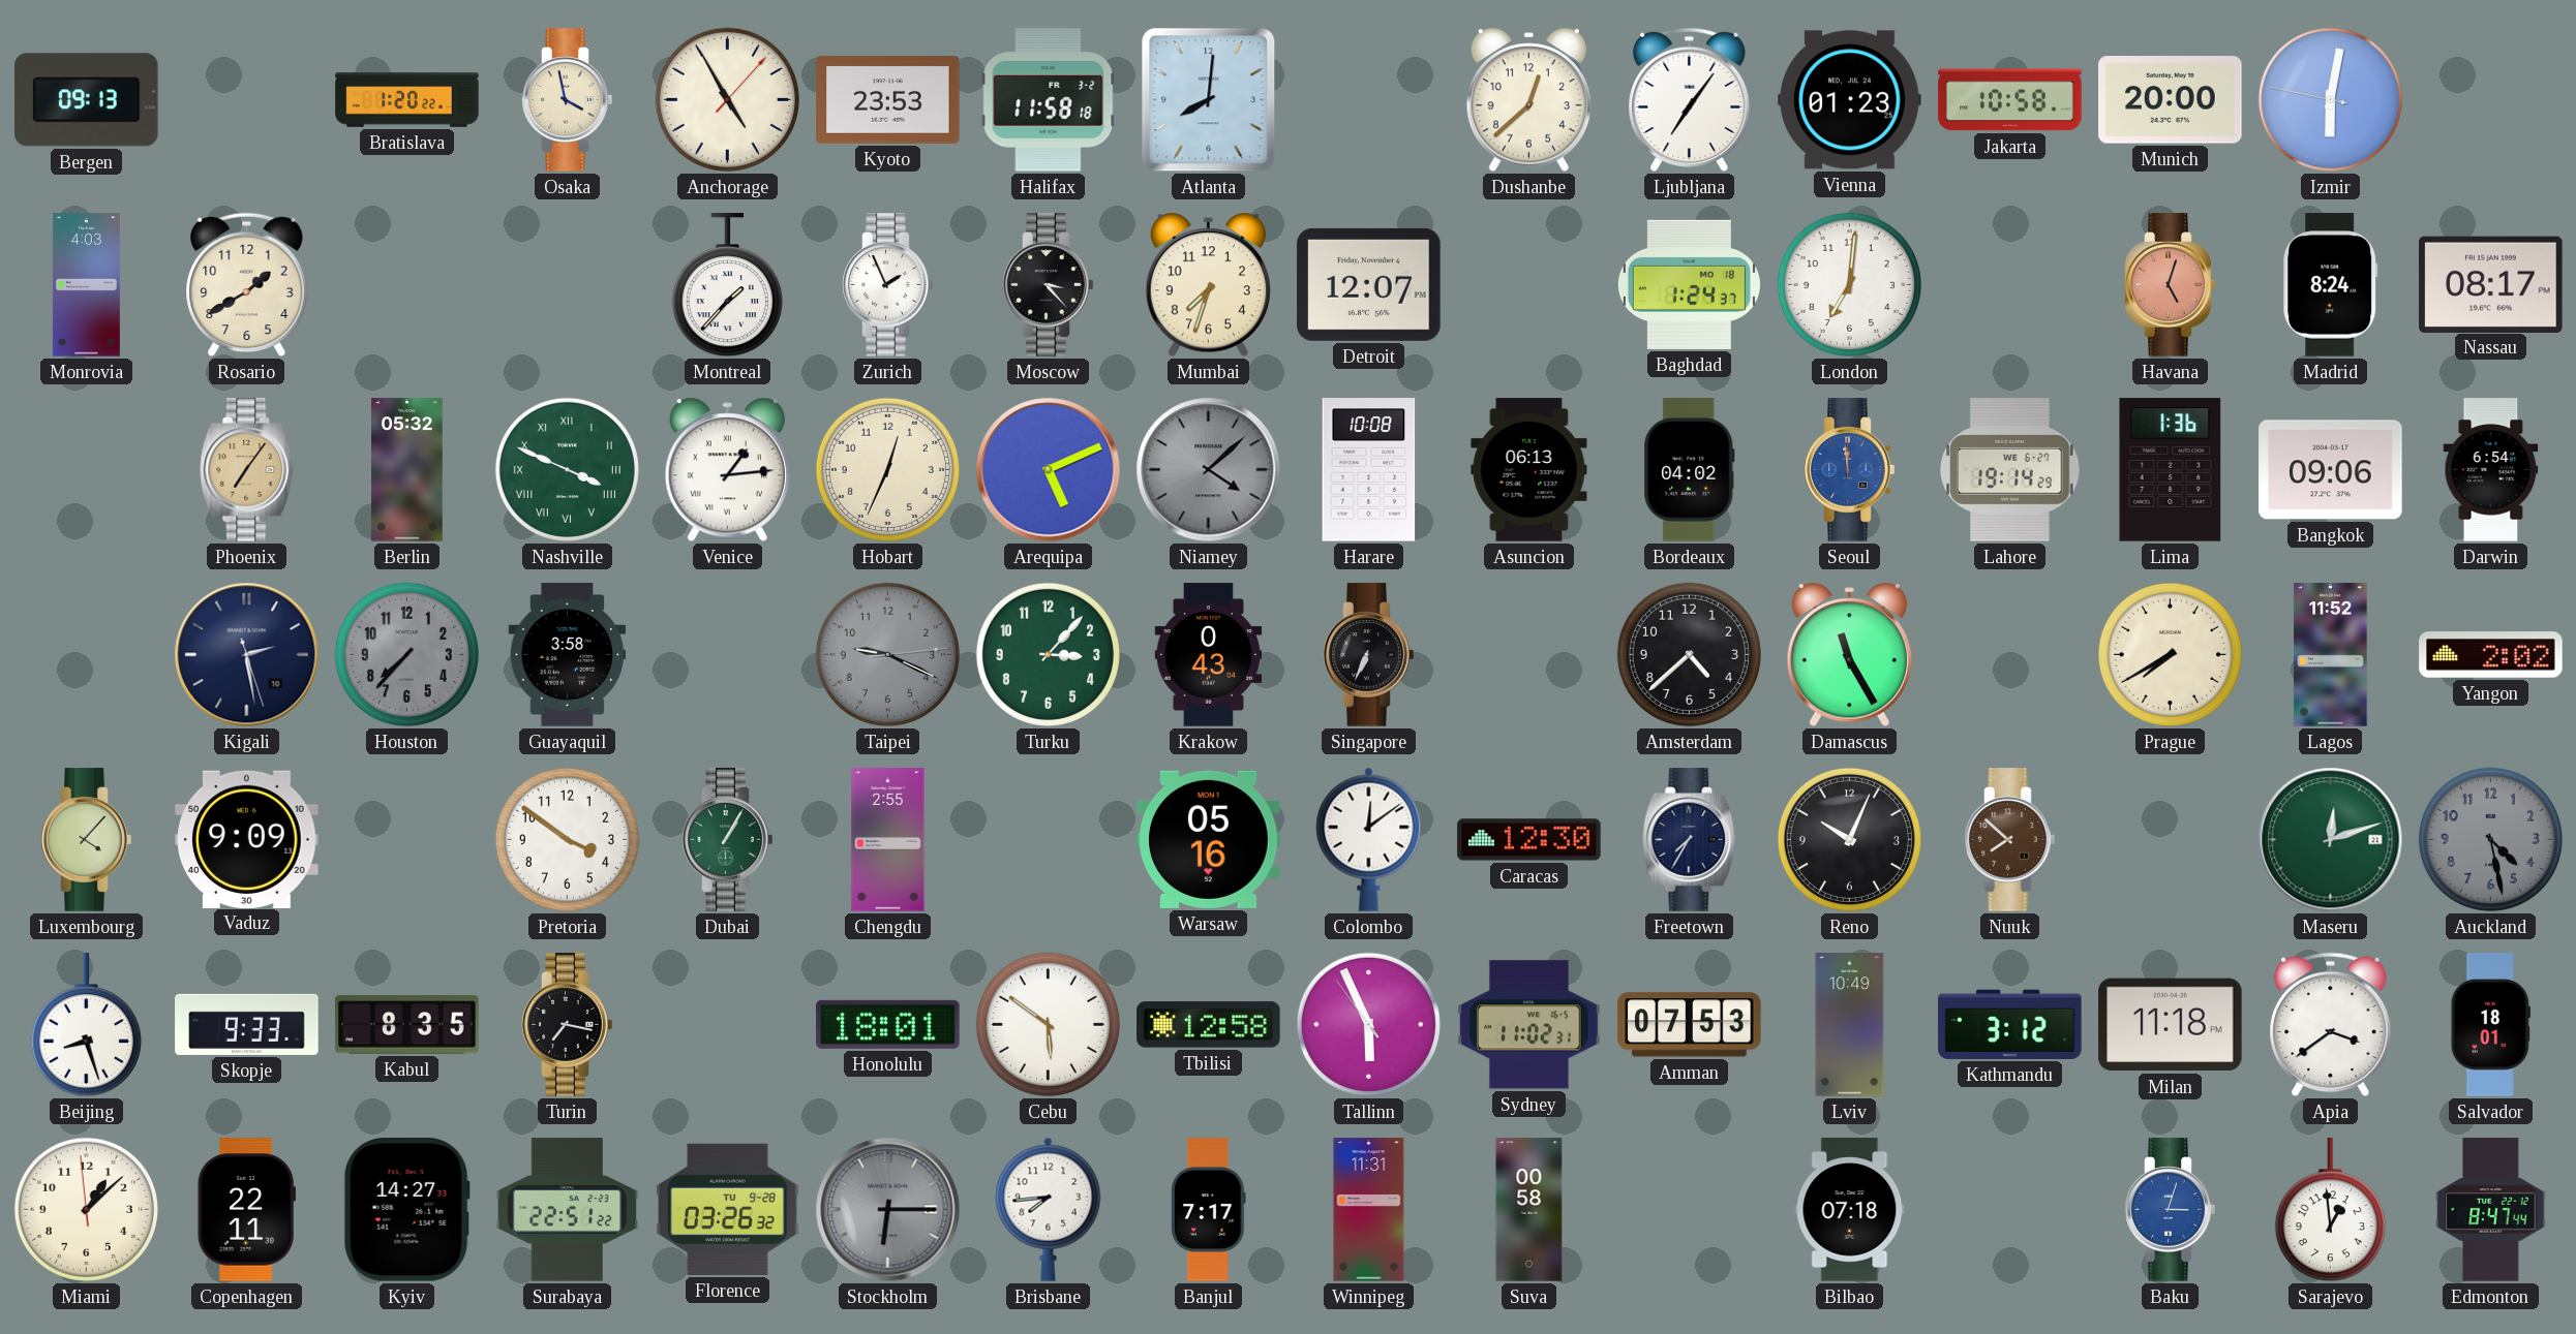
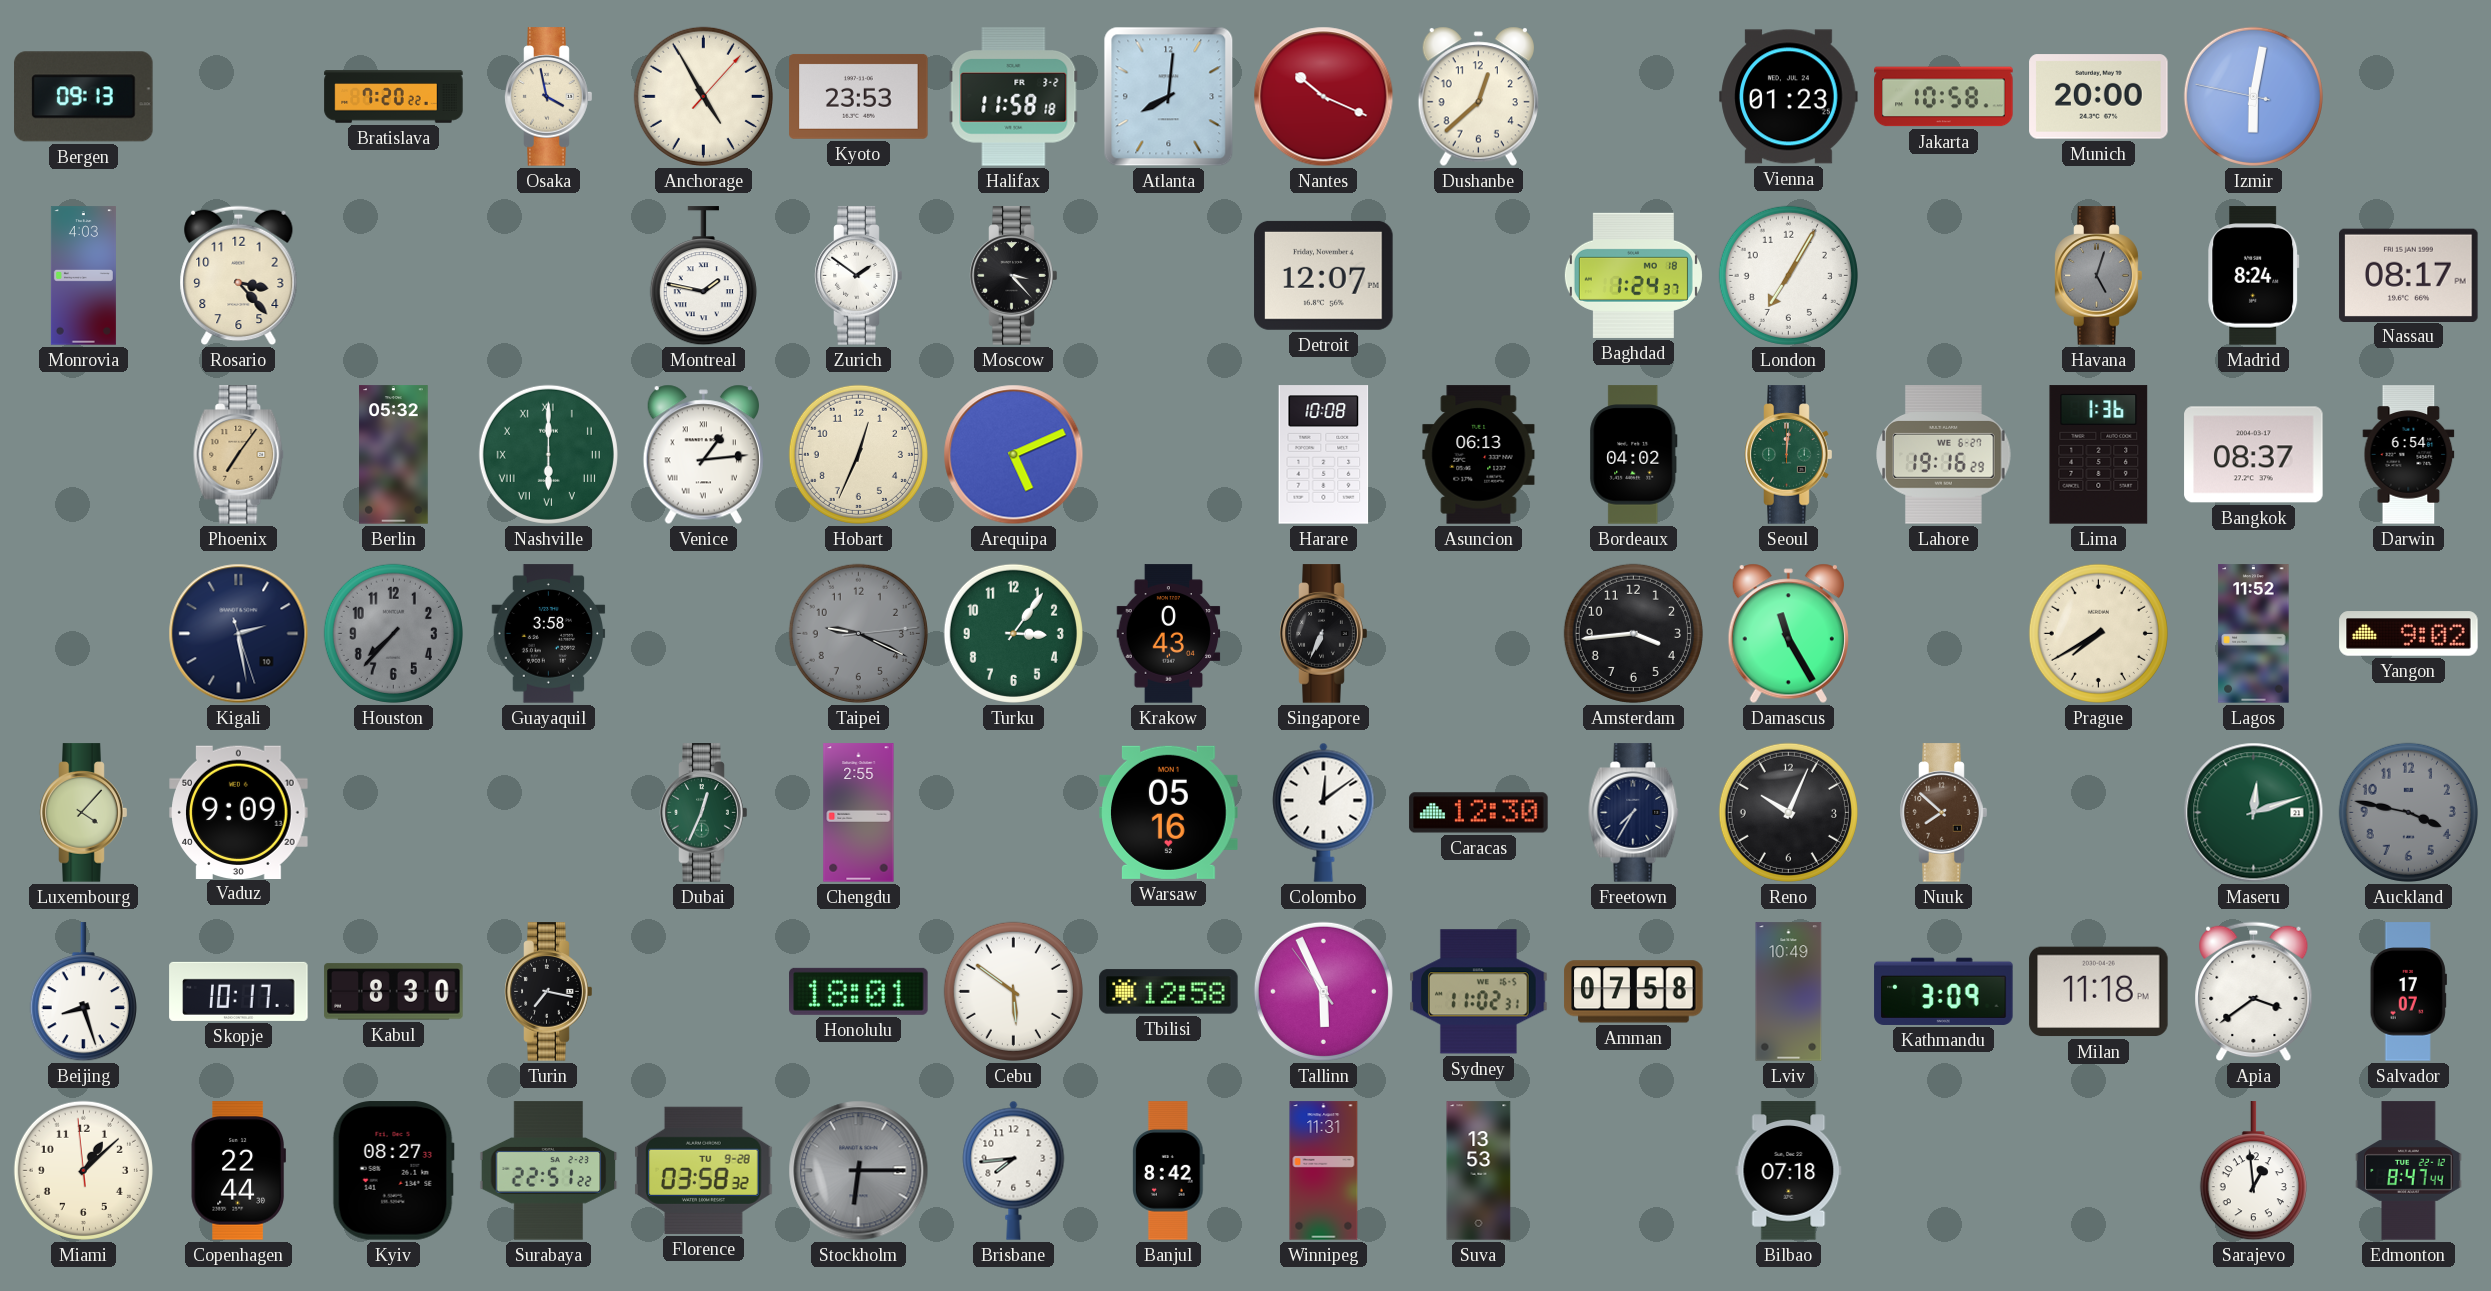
Bratislava: 1:20 -> 7:20 (394, 97)
Nantes: none -> 10:19 (1324, 97)
Ljubljana: 7:06 -> none (1690, 100)
Rosario: 1:40 -> 3:23 (239, 276)
Montreal: 1:37 -> 1:47 (703, 276)
Zurich: 1:56 -> 1:51 (859, 276)
Mumbai: 7:33 -> none (1208, 285)
London: 7:01 -> 7:05 (1788, 275)
Havana dial: salmon -> grey (2099, 276)
Nashville: 3:49 -> 6:00 (548, 454)
Niamey: 4:08 -> none (1209, 470)
Seoul: 11:59 -> 12:01 (1789, 455)
Seoul dial: blue -> green (1789, 455)
Lahore: 19:14 -> 19:16 (1944, 455)
Bangkok: 09:06 -> 08:37 (2254, 455)
Turku: 3:07 -> 3:06 (1013, 633)
Amsterdam: 4:38 -> 3:44 (1633, 633)
Yangon: 2:02 -> 9:02 (2409, 634)
Pretoria: 3:51 -> none (567, 839)
Dubai: 1:05 -> 12:34 (704, 813)
Auckland: 4:28 -> 3:47 (2408, 812)
Skopje: 9:33 -> 10:17 (239, 991)
Kabul: 8:35 -> 8:30 (394, 992)
Amman: 07:53 -> 07:58 (1634, 992)
Kathmandu: 3:12 -> 3:09 (1944, 991)
Salvador: 18:01 -> 17:07 (2408, 992)
Copenhagen: 22:11 -> 22:44 (238, 1171)
Kyiv: 14:27 -> 08:27 (393, 1171)
Florence: 03:26 -> 03:58 (704, 1170)
Banjul: 7:17 -> 8:42 (1169, 1171)
Suva: 00:58 -> 13:53 (1479, 1171)
Baku: 3:03 -> none (2171, 1210)
